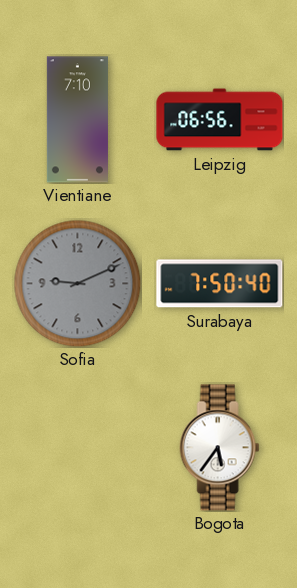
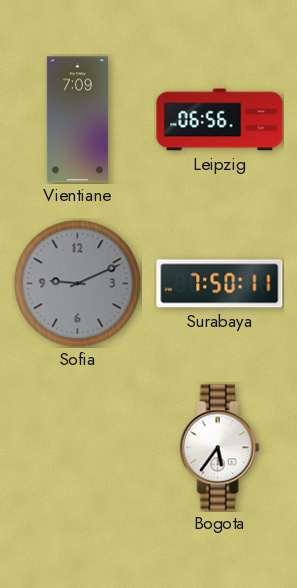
Vientiane: 7:10 -> 7:09 (77, 120)
Surabaya: 7:50:40 -> 7:50:11 (220, 284)
